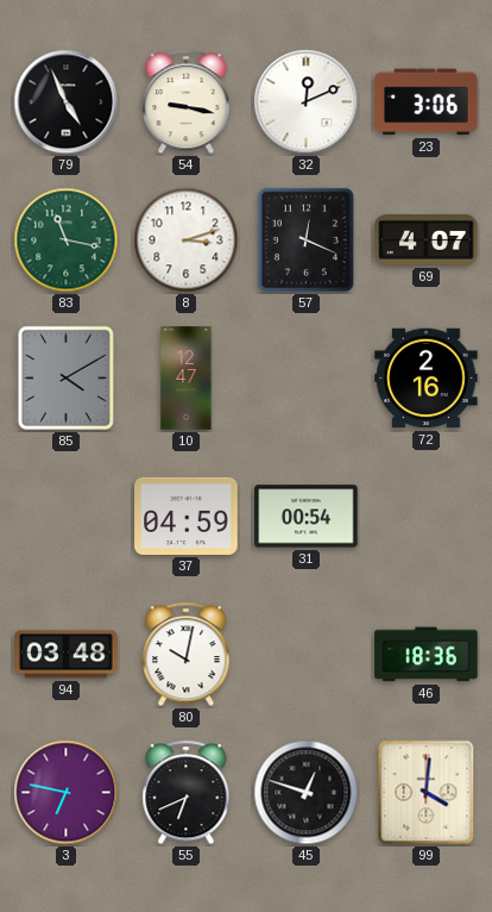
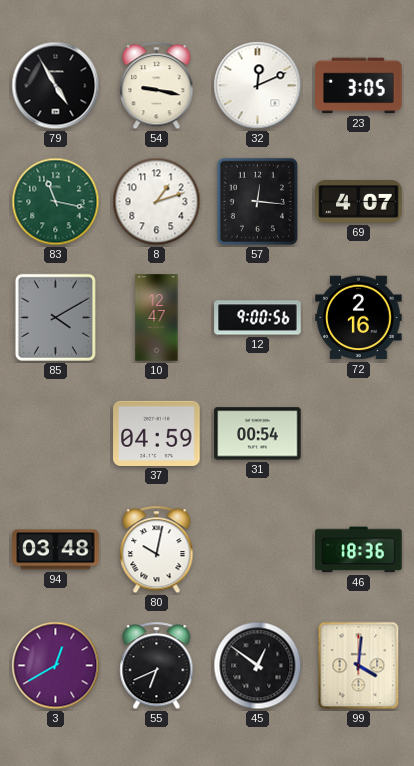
79: 4:56 -> 4:55 (56, 86)
23: 3:06 -> 3:05 (359, 86)
8: 3:12 -> 1:12 (157, 202)
57: 12:19 -> 12:16 (257, 201)
12: none -> 9:00 (258, 318)
3: 6:47 -> 12:40 (56, 666)
45: 12:48 -> 12:51 (258, 666)
